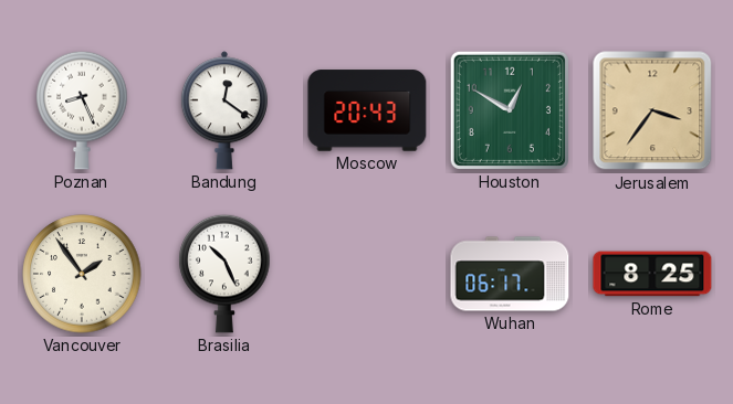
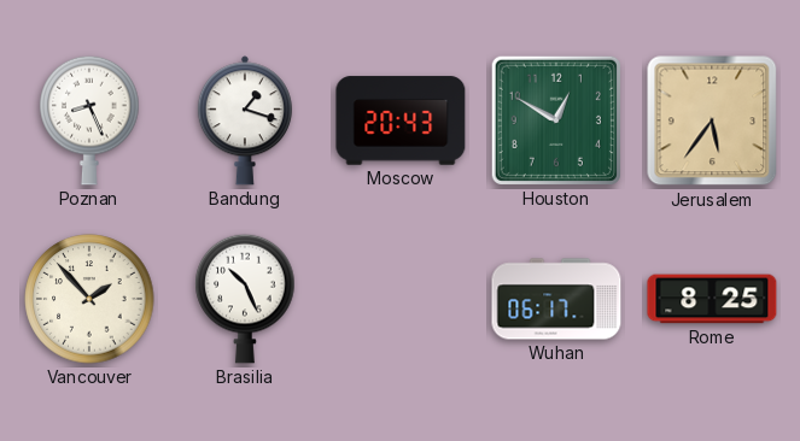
Bandung: 12:21 -> 1:18 (245, 120)
Jerusalem: 3:36 -> 5:36 (712, 120)
Vancouver: 1:54 -> 1:53 (89, 299)
